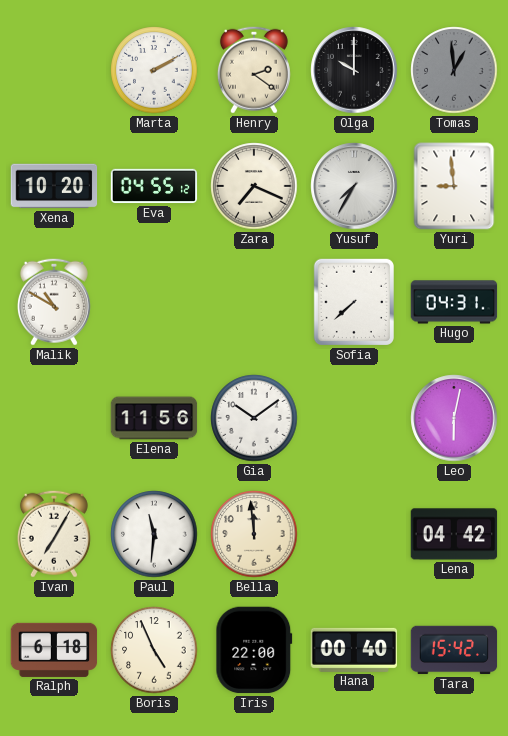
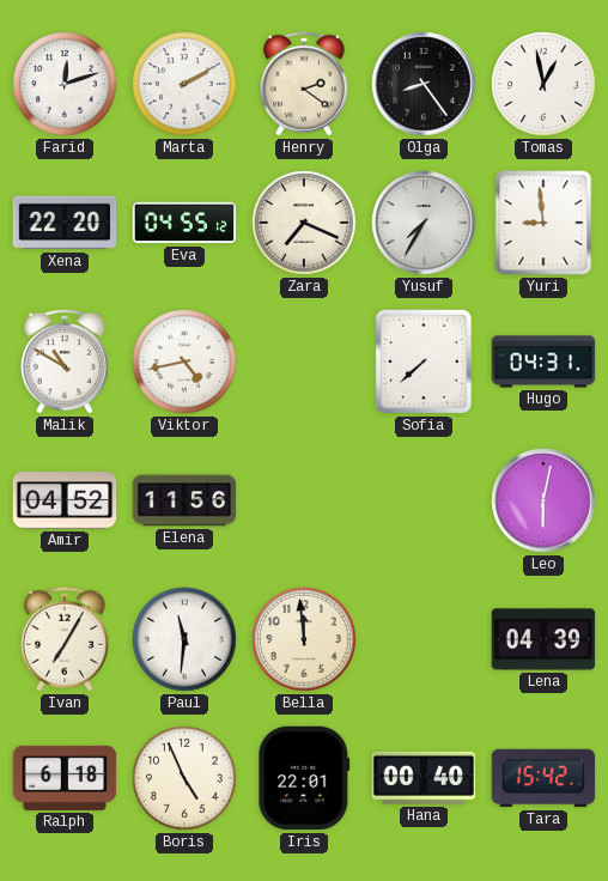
Farid: none -> 12:12 (65, 84)
Olga: 10:00 -> 8:24 (424, 84)
Tomas: 12:59 -> 12:58 (543, 84)
Tomas dial: grey -> white (543, 84)
Xena: 10:20 -> 22:20 (65, 223)
Viktor: none -> 4:43 (184, 361)
Amir: none -> 04:52 (65, 500)
Gia: 10:09 -> none (254, 418)
Lena: 04:42 -> 04:39 (543, 639)
Iris: 22:00 -> 22:01 (304, 778)
